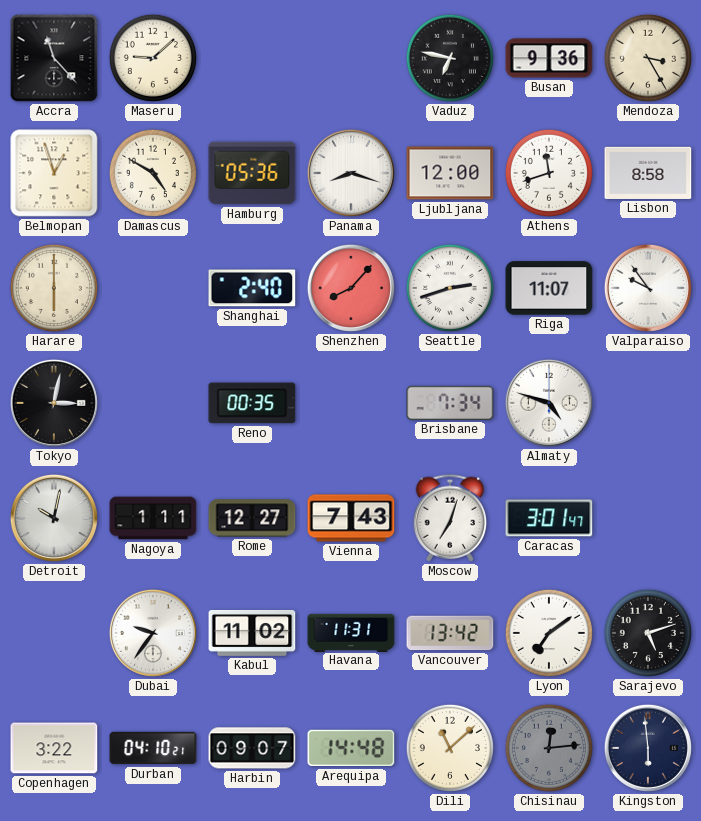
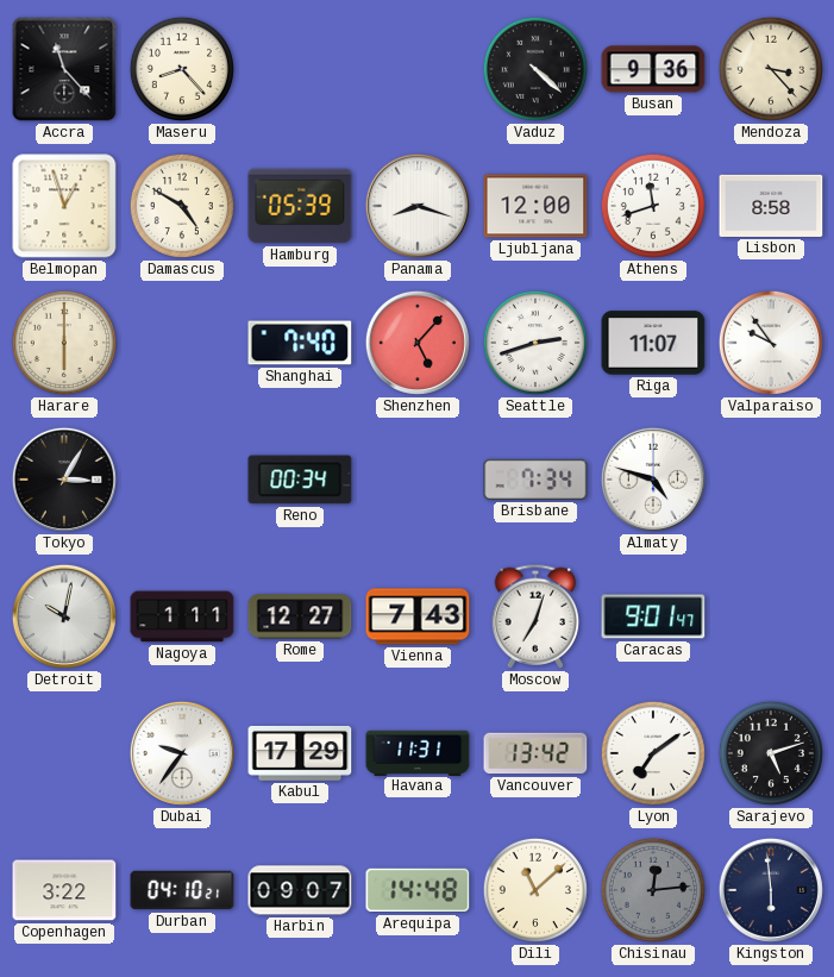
Maseru: 9:08 -> 8:23 (182, 69)
Vaduz: 6:47 -> 4:22 (535, 69)
Mendoza: 3:25 -> 3:23 (771, 69)
Hamburg: 05:36 -> 05:39 (300, 206)
Shanghai: 2:40 -> 7:40 (300, 343)
Shenzhen: 8:07 -> 5:07 (418, 343)
Tokyo: 3:02 -> 3:05 (64, 480)
Reno: 00:35 -> 00:34 (300, 480)
Caracas: 3:01 -> 9:01 (653, 616)
Kabul: 11:02 -> 17:29 (300, 753)
